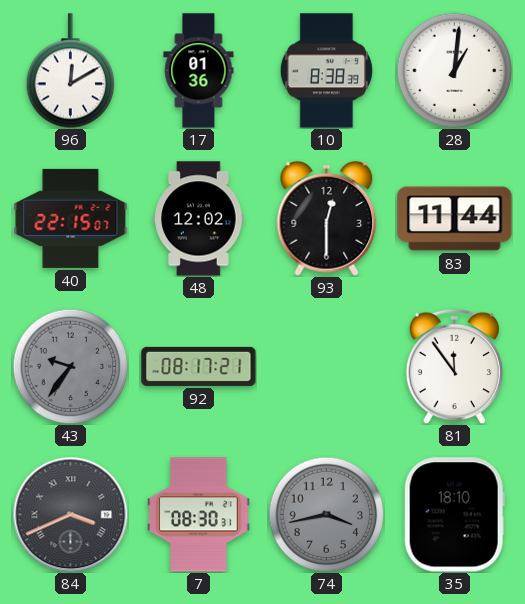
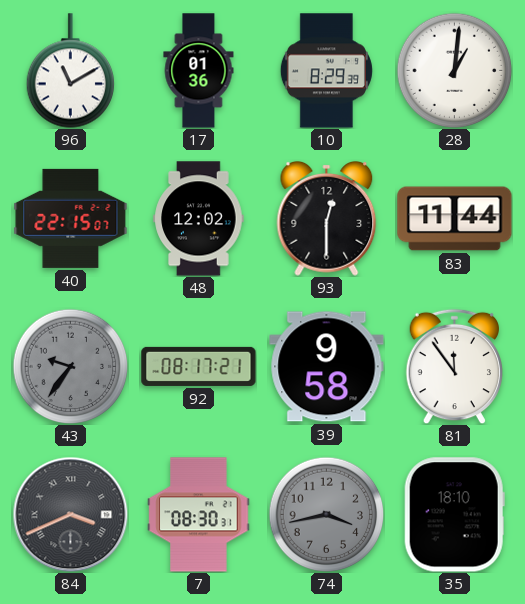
96: 12:10 -> 11:10 (70, 71)
10: 8:38 -> 8:29 (326, 71)
39: none -> 9:58 (327, 367)
